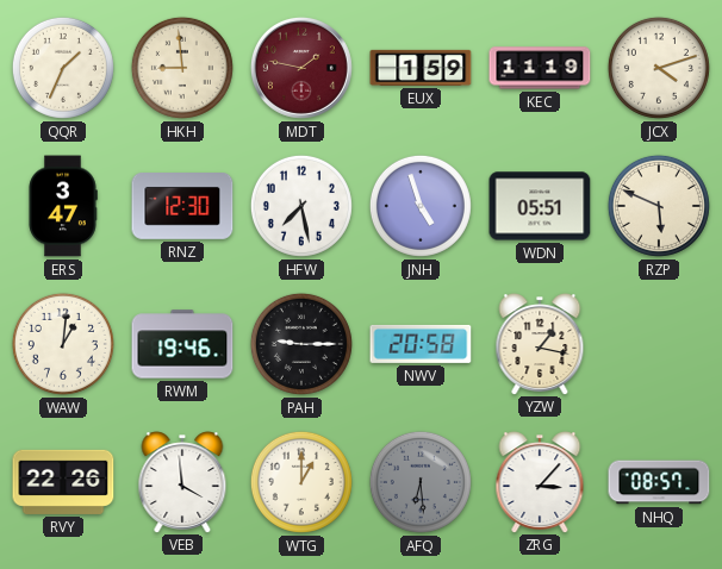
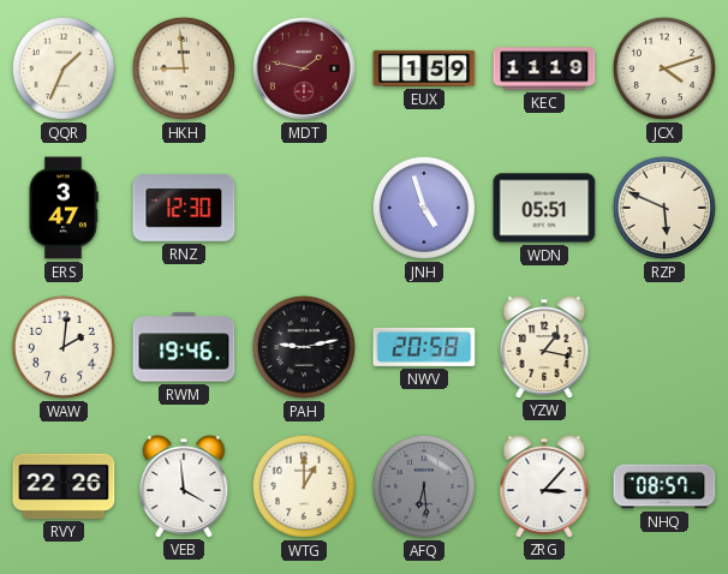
HFW: 7:28 -> none (301, 206)
WAW: 1:01 -> 2:01 (64, 347)
PAH: 9:15 -> 9:13 (304, 347)
